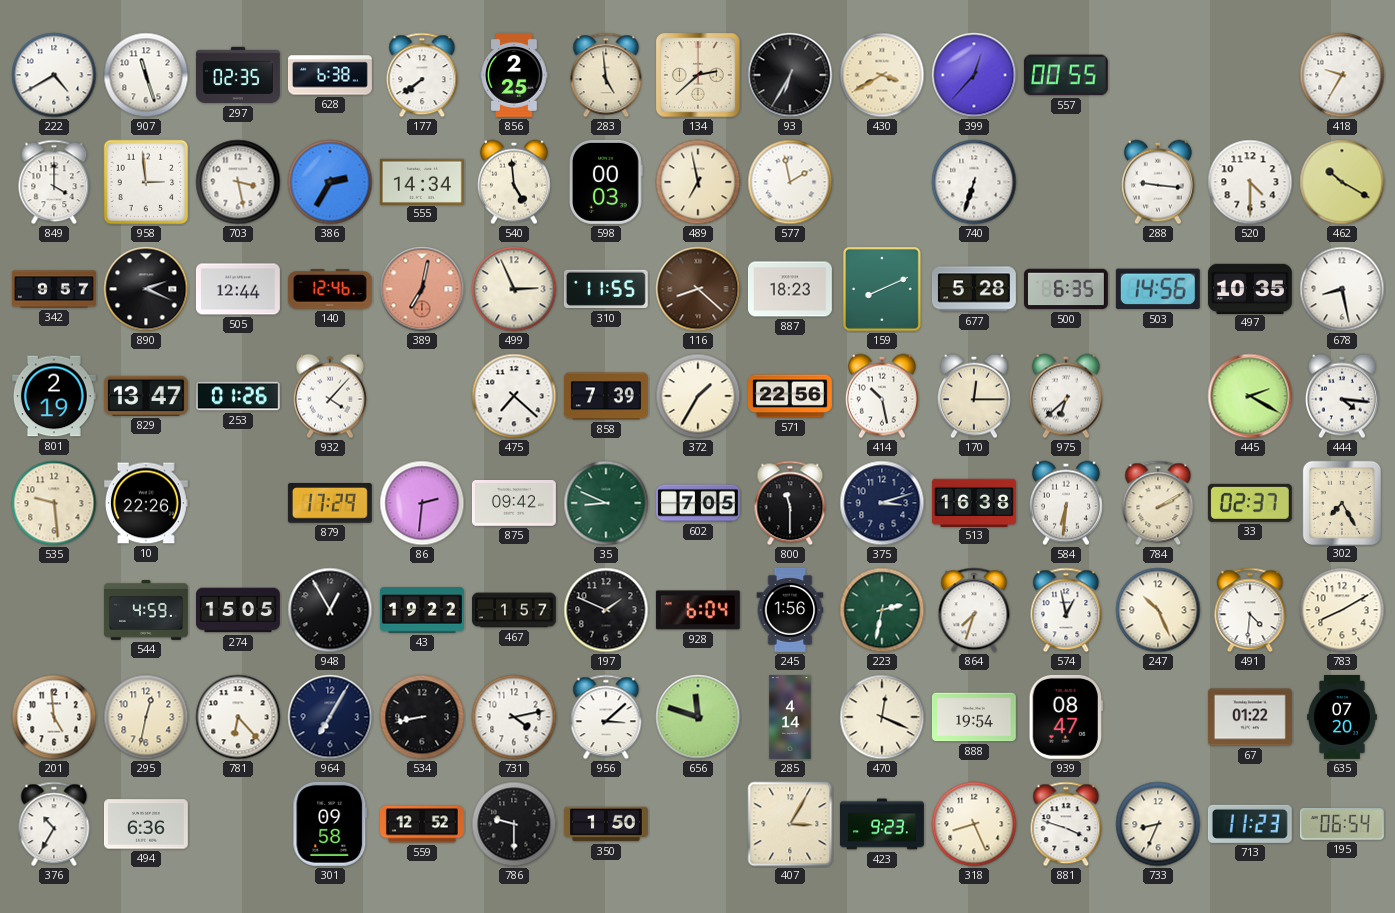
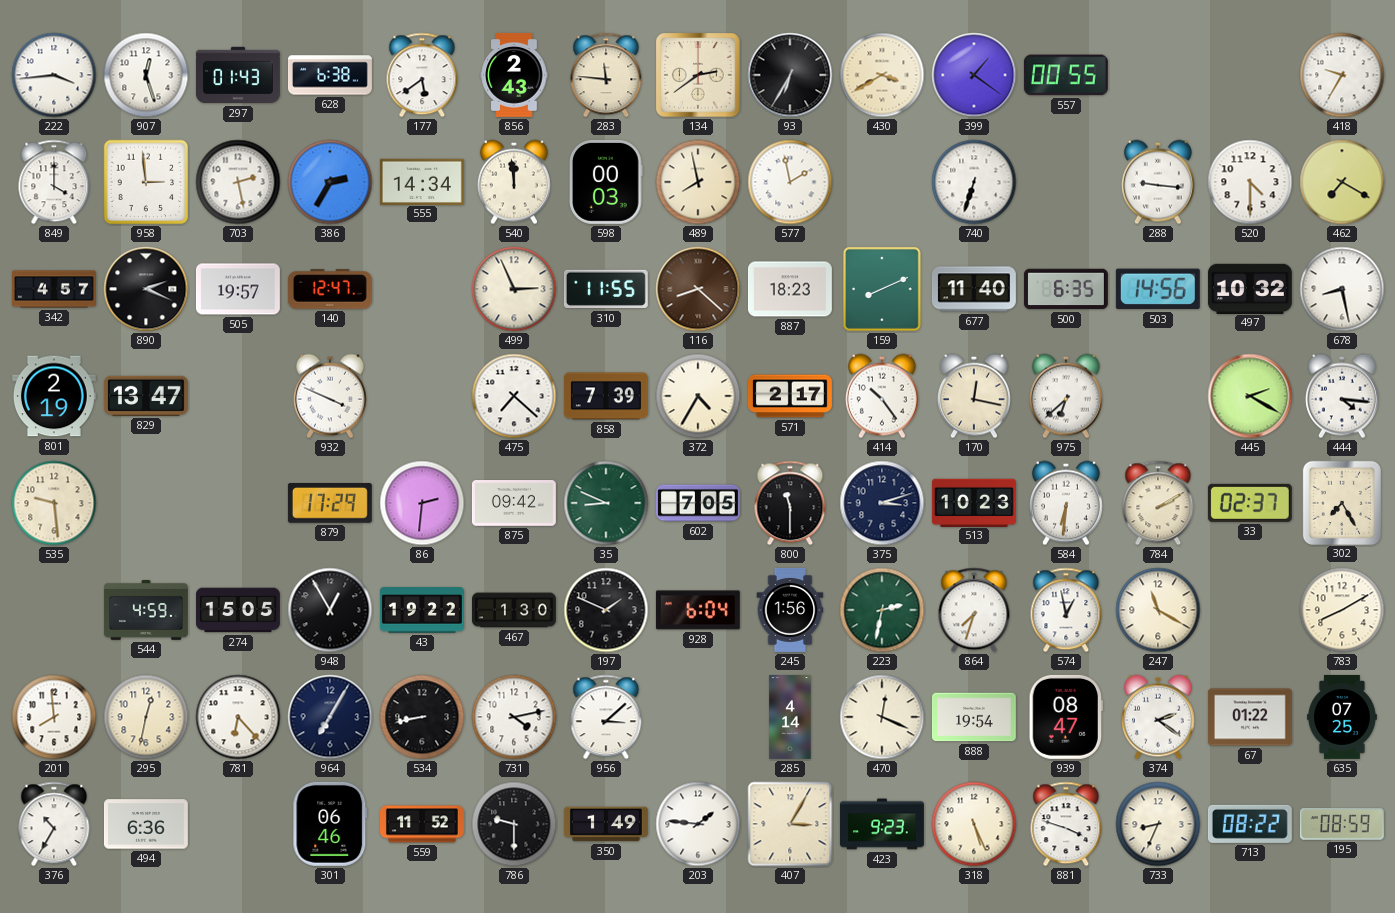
222: 4:40 -> 3:44 (54, 75)
907: 11:27 -> 12:27 (146, 75)
297: 02:35 -> 01:43 (238, 75)
177: 7:39 -> 5:39 (422, 75)
856: 2:25 -> 2:43 (514, 75)
283: 4:59 -> 11:46 (606, 75)
134: 2:38 -> 2:39 (698, 75)
399: 12:37 -> 1:21 (974, 75)
703: 3:28 -> 2:28 (238, 182)
540: 4:59 -> 11:59 (514, 182)
489: 6:58 -> 7:58 (698, 182)
462: 10:20 -> 7:20 (1342, 182)
342: 9:57 -> 4:57 (54, 289)
505: 12:44 -> 19:57 (238, 289)
140: 12:46 -> 12:47 (330, 289)
389: 7:02 -> none (422, 289)
677: 5:28 -> 11:40 (974, 289)
497: 10:35 -> 10:32 (1250, 288)
253: 01:26 -> none (238, 396)
932: 4:07 -> 3:49 (330, 396)
372: 1:35 -> 4:35 (698, 396)
571: 22:56 -> 2:17 (790, 396)
414: 10:28 -> 10:24 (882, 396)
170: 12:15 -> 12:17 (974, 396)
10: 22:26 -> none (146, 503)
513: 16:38 -> 10:23 (974, 502)
467: 1:57 -> 1:30 (515, 610)
247: 10:26 -> 11:20 (1158, 610)
491: 4:31 -> none (1250, 610)
201: 4:59 -> 7:59 (54, 717)
656: 11:48 -> none (698, 717)
374: none -> 2:21 (1158, 717)
635: 07:20 -> 07:25 (1342, 717)
301: 09:58 -> 06:46 (330, 824)
559: 12:52 -> 11:52 (423, 824)
350: 1:50 -> 1:49 (606, 824)
203: none -> 1:46 (698, 824)
318: 8:26 -> 5:26 (974, 824)
713: 11:23 -> 08:22 (1250, 824)
195: 06:54 -> 08:59 (1342, 824)
